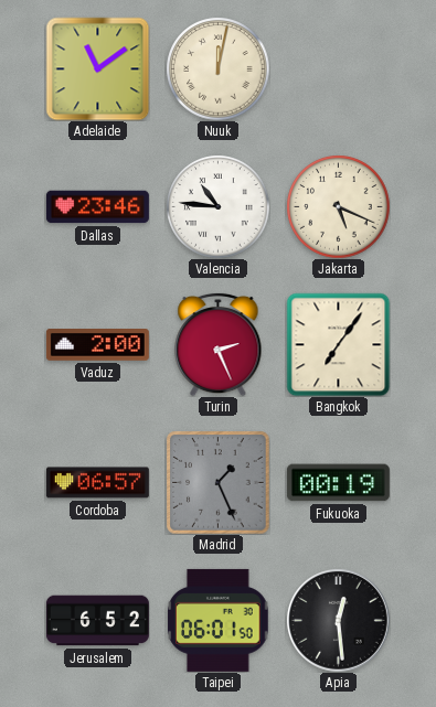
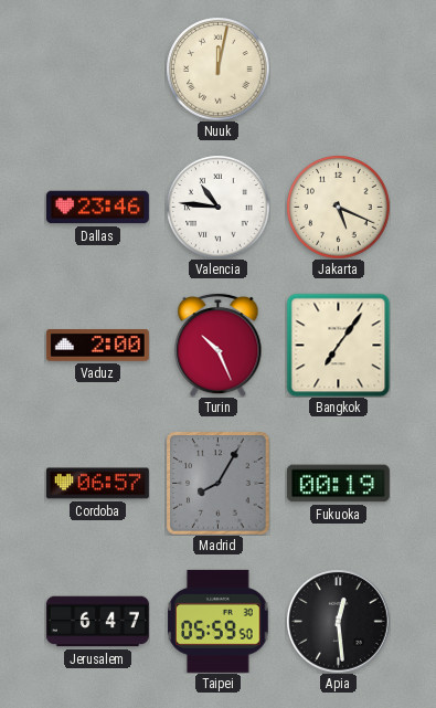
Adelaide: 11:09 -> none (97, 68)
Turin: 2:26 -> 10:26 (219, 345)
Madrid: 1:26 -> 8:05 (217, 483)
Jerusalem: 6:52 -> 6:47 (97, 622)
Taipei: 06:01 -> 05:59 (219, 621)
